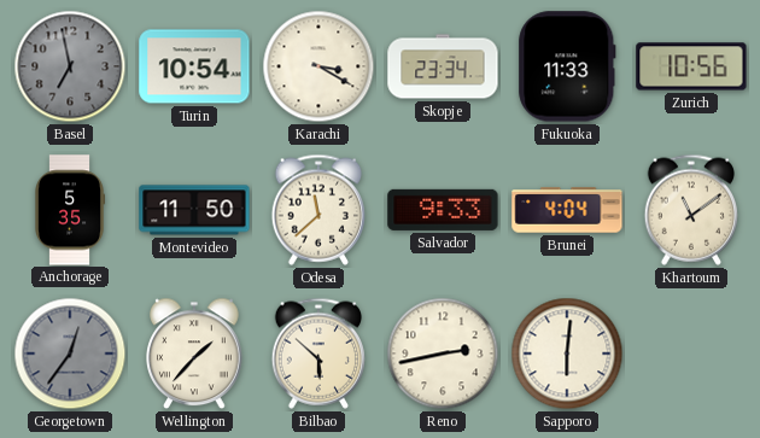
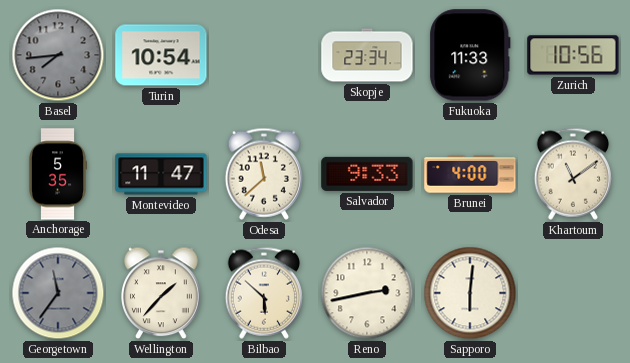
Basel: 6:58 -> 7:44 (58, 55)
Karachi: 3:20 -> none (318, 66)
Montevideo: 11:50 -> 11:47 (161, 174)
Brunei: 4:04 -> 4:00 (470, 174)
Georgetown: 12:36 -> 11:36 (58, 293)
